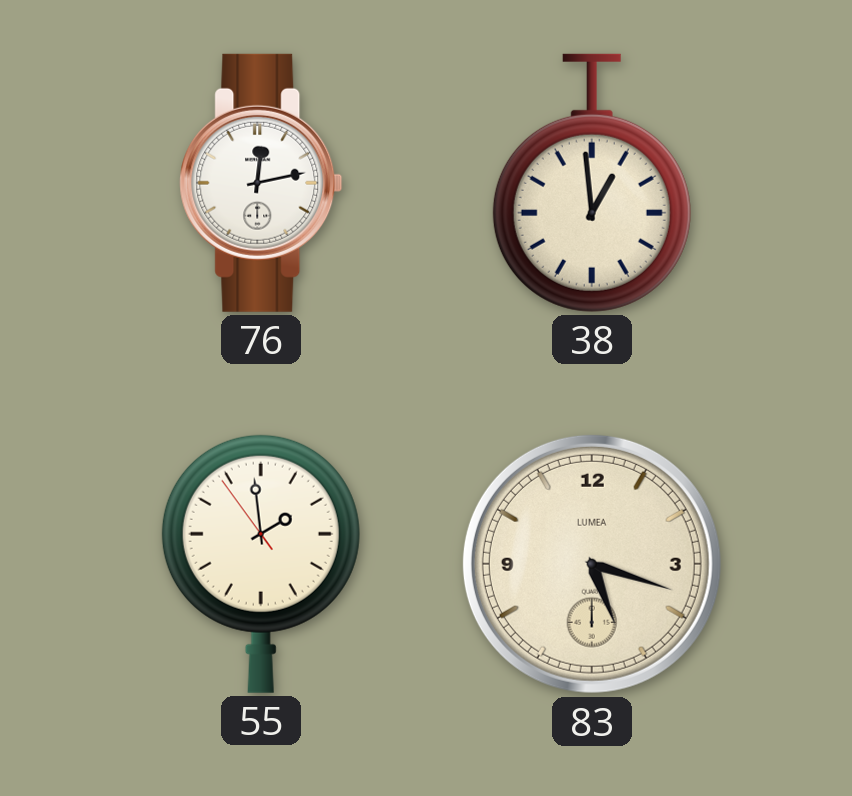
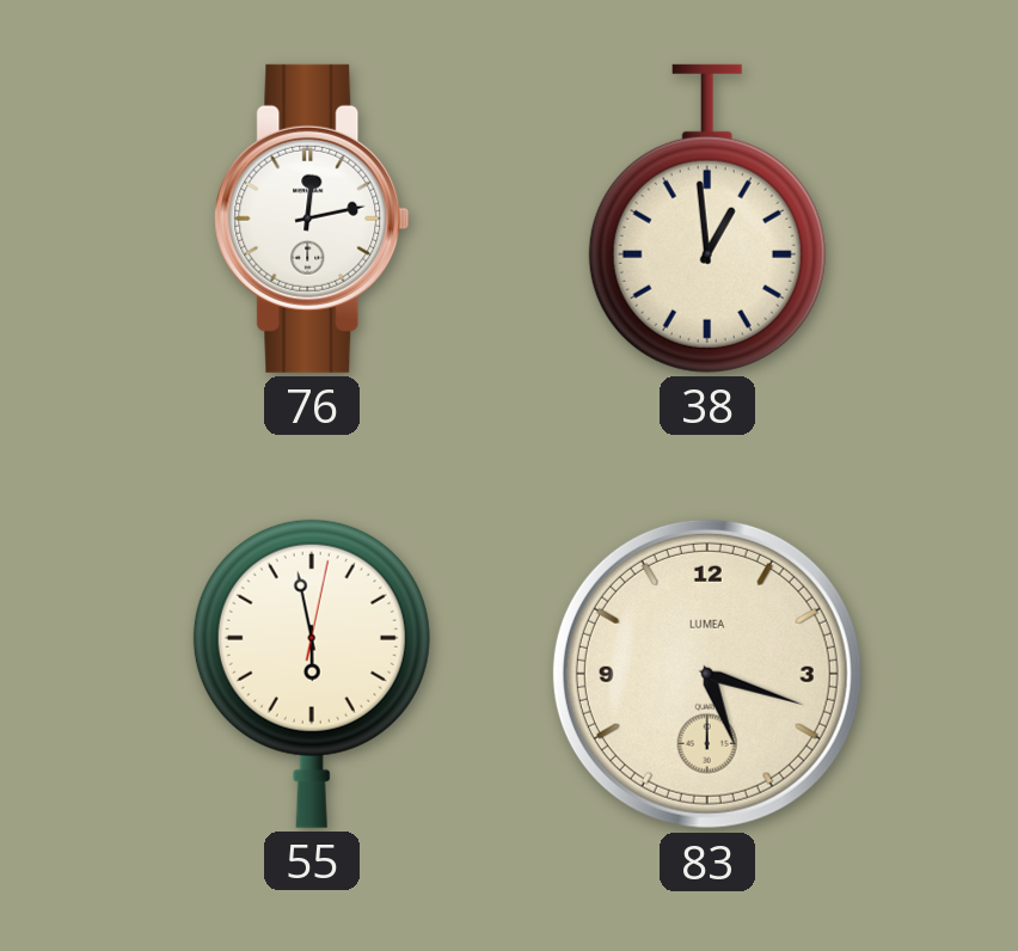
55: 1:58 -> 5:58 (312, 674)
